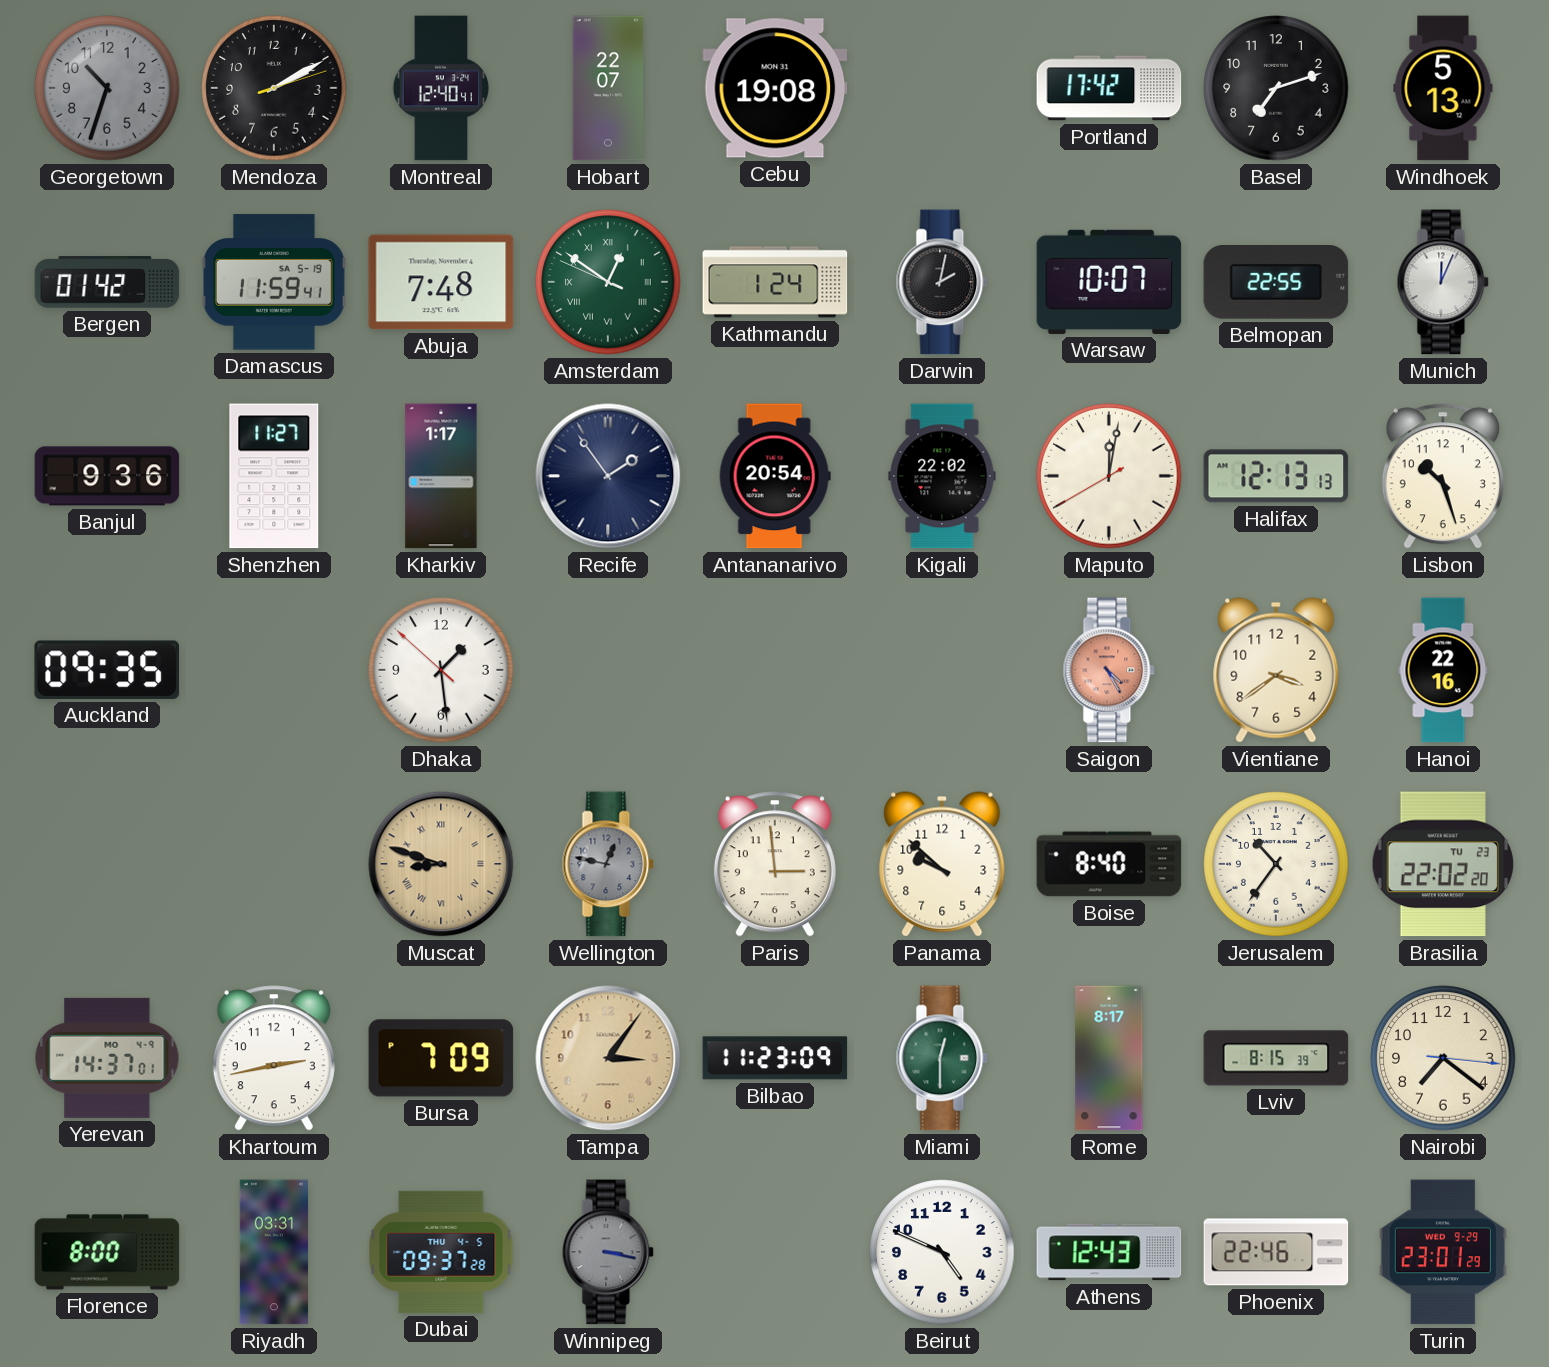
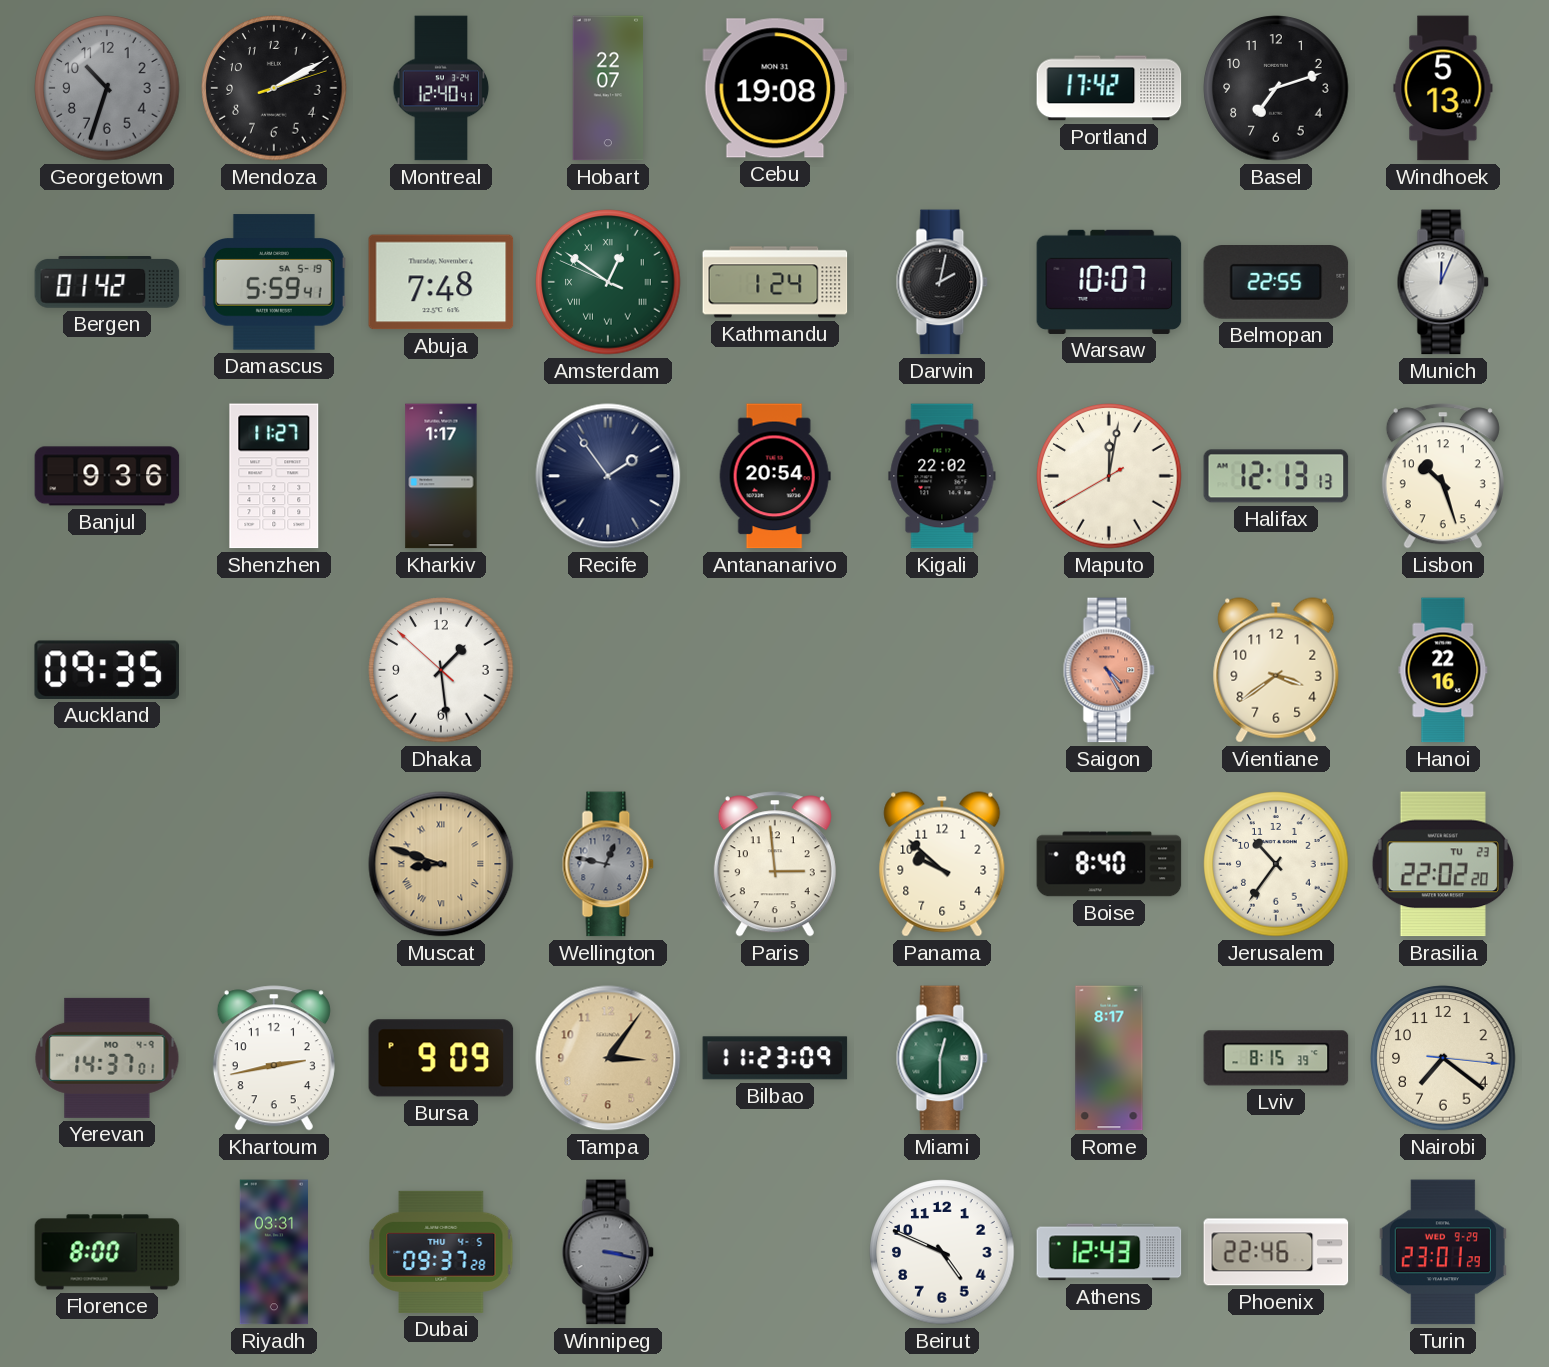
Damascus: 11:59 -> 5:59 (274, 282)
Bursa: 7:09 -> 9:09 (441, 1058)
